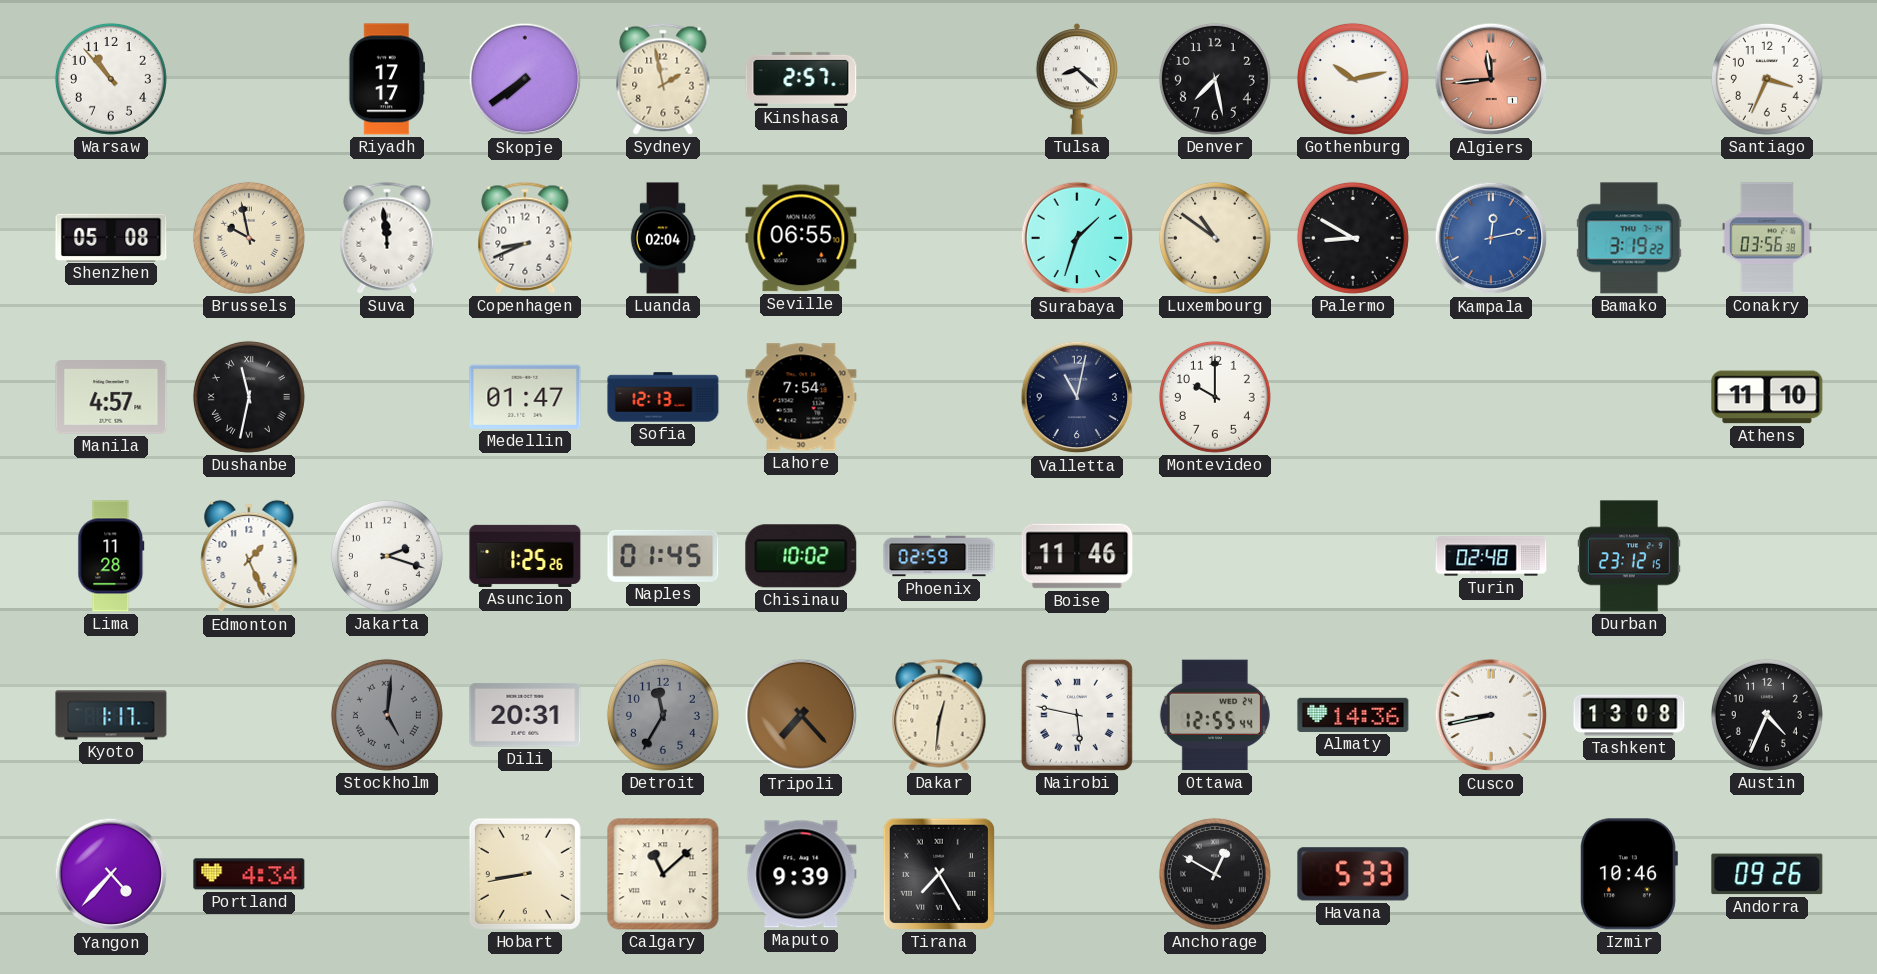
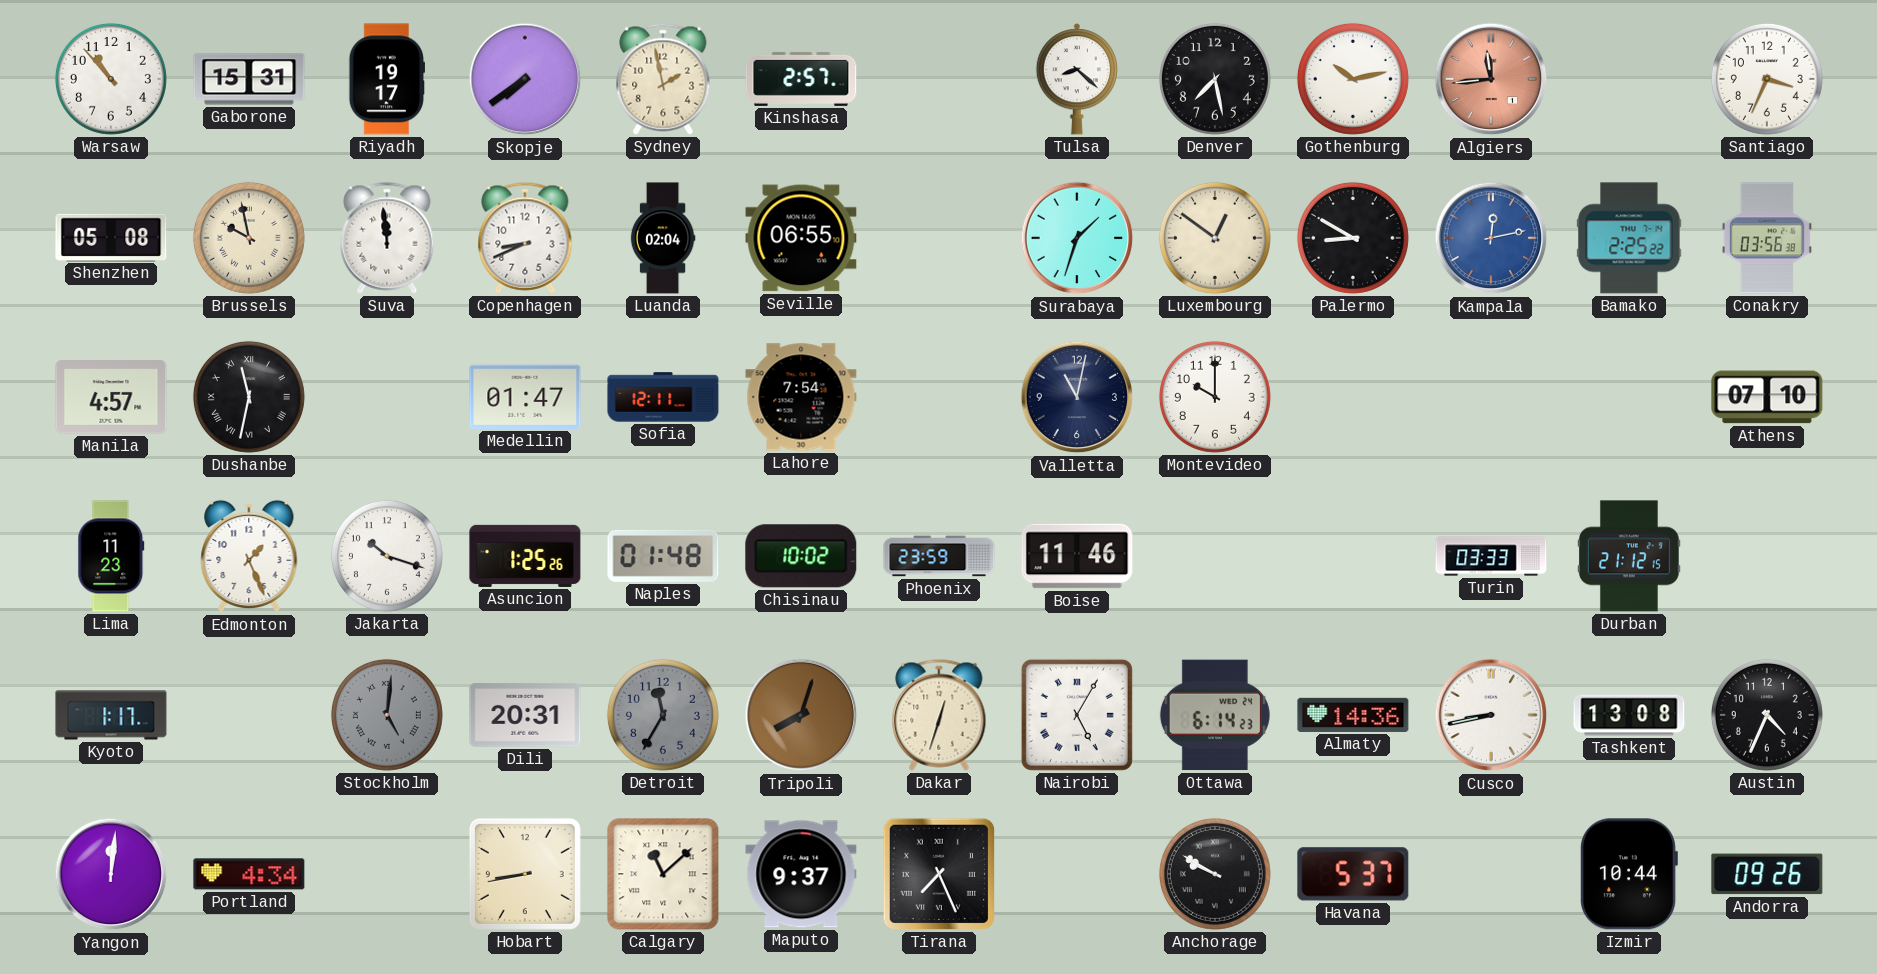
Gaborone: none -> 15:31 (249, 79)
Riyadh: 17:17 -> 19:17 (386, 79)
Luxembourg: 10:51 -> 12:51 (1215, 238)
Bamako: 3:19 -> 2:25 (1629, 238)
Sofia: 12:13 -> 12:11 (663, 397)
Athens: 11:10 -> 07:10 (1767, 397)
Lima: 11:28 -> 11:23 (111, 556)
Jakarta: 2:18 -> 10:18 (387, 556)
Naples: 01:45 -> 01:48 (663, 556)
Phoenix: 02:59 -> 23:59 (939, 556)
Turin: 02:48 -> 03:33 (1491, 556)
Durban: 23:12 -> 21:12 (1630, 556)
Tripoli: 7:23 -> 8:03 (801, 715)
Dakar: 12:31 -> 12:33 (939, 715)
Nairobi: 5:47 -> 5:05 (1077, 715)
Ottawa: 12:55 -> 6:14 (1215, 715)
Yangon: 4:37 -> 12:01 (111, 874)
Maputo: 9:39 -> 9:37 (801, 874)
Tirana: 7:25 -> 7:26 (939, 874)
Anchorage: 12:50 -> 9:50 (1215, 874)
Havana: 5:33 -> 5:37 (1353, 874)
Izmir: 10:46 -> 10:44 (1629, 874)
